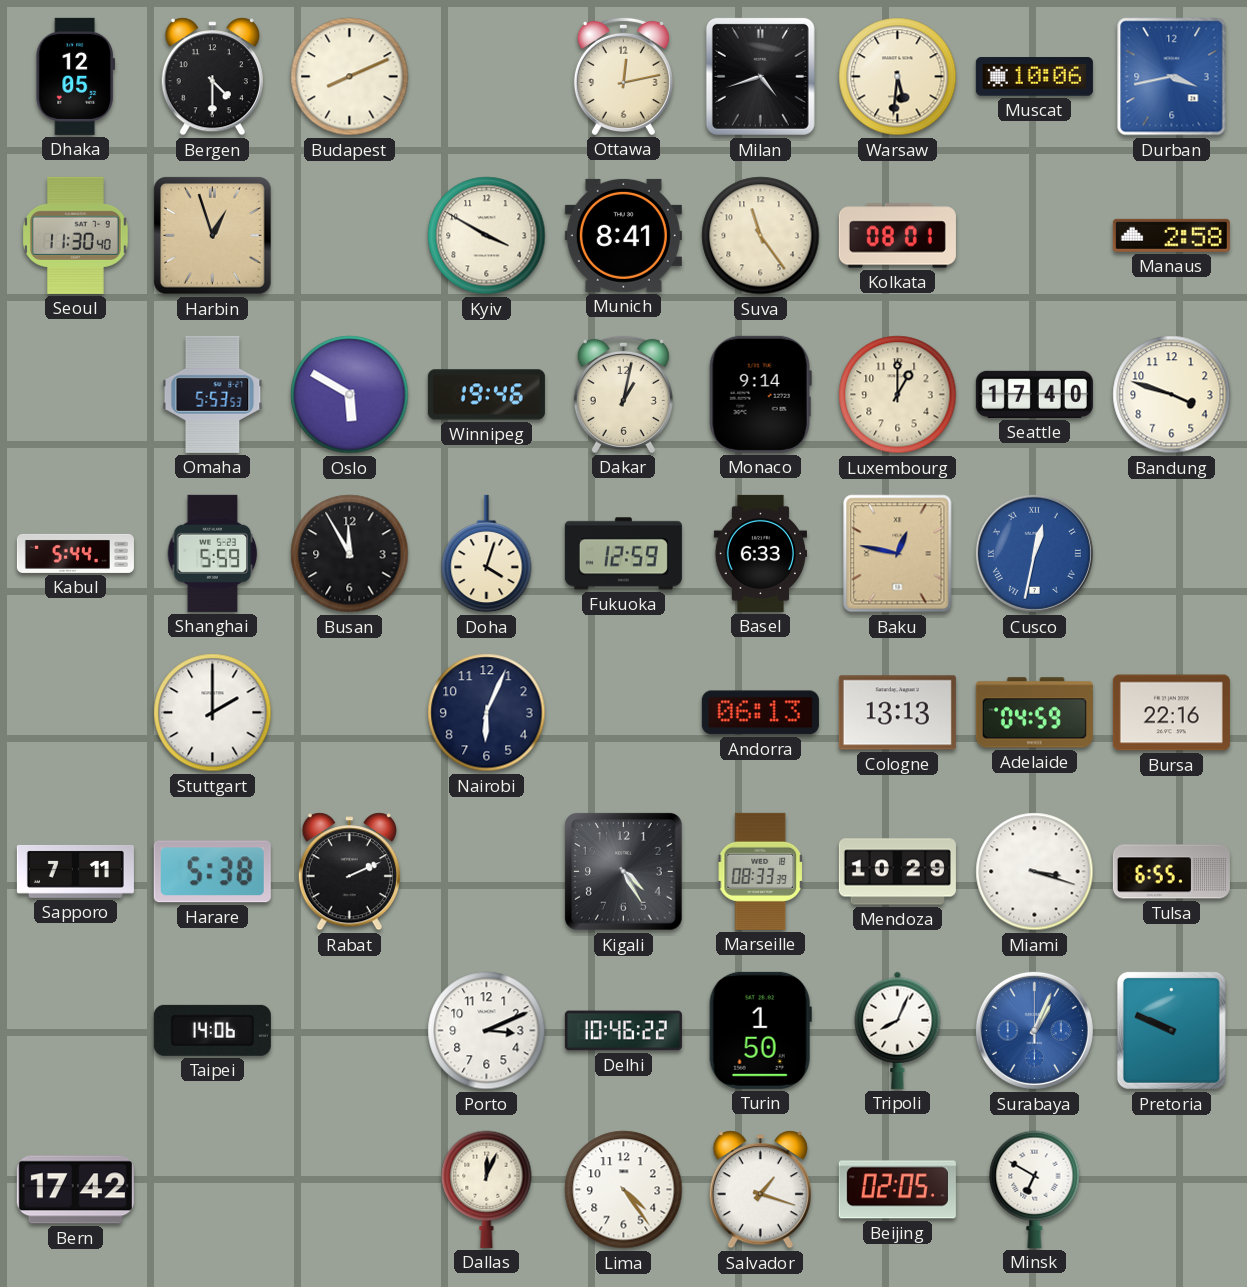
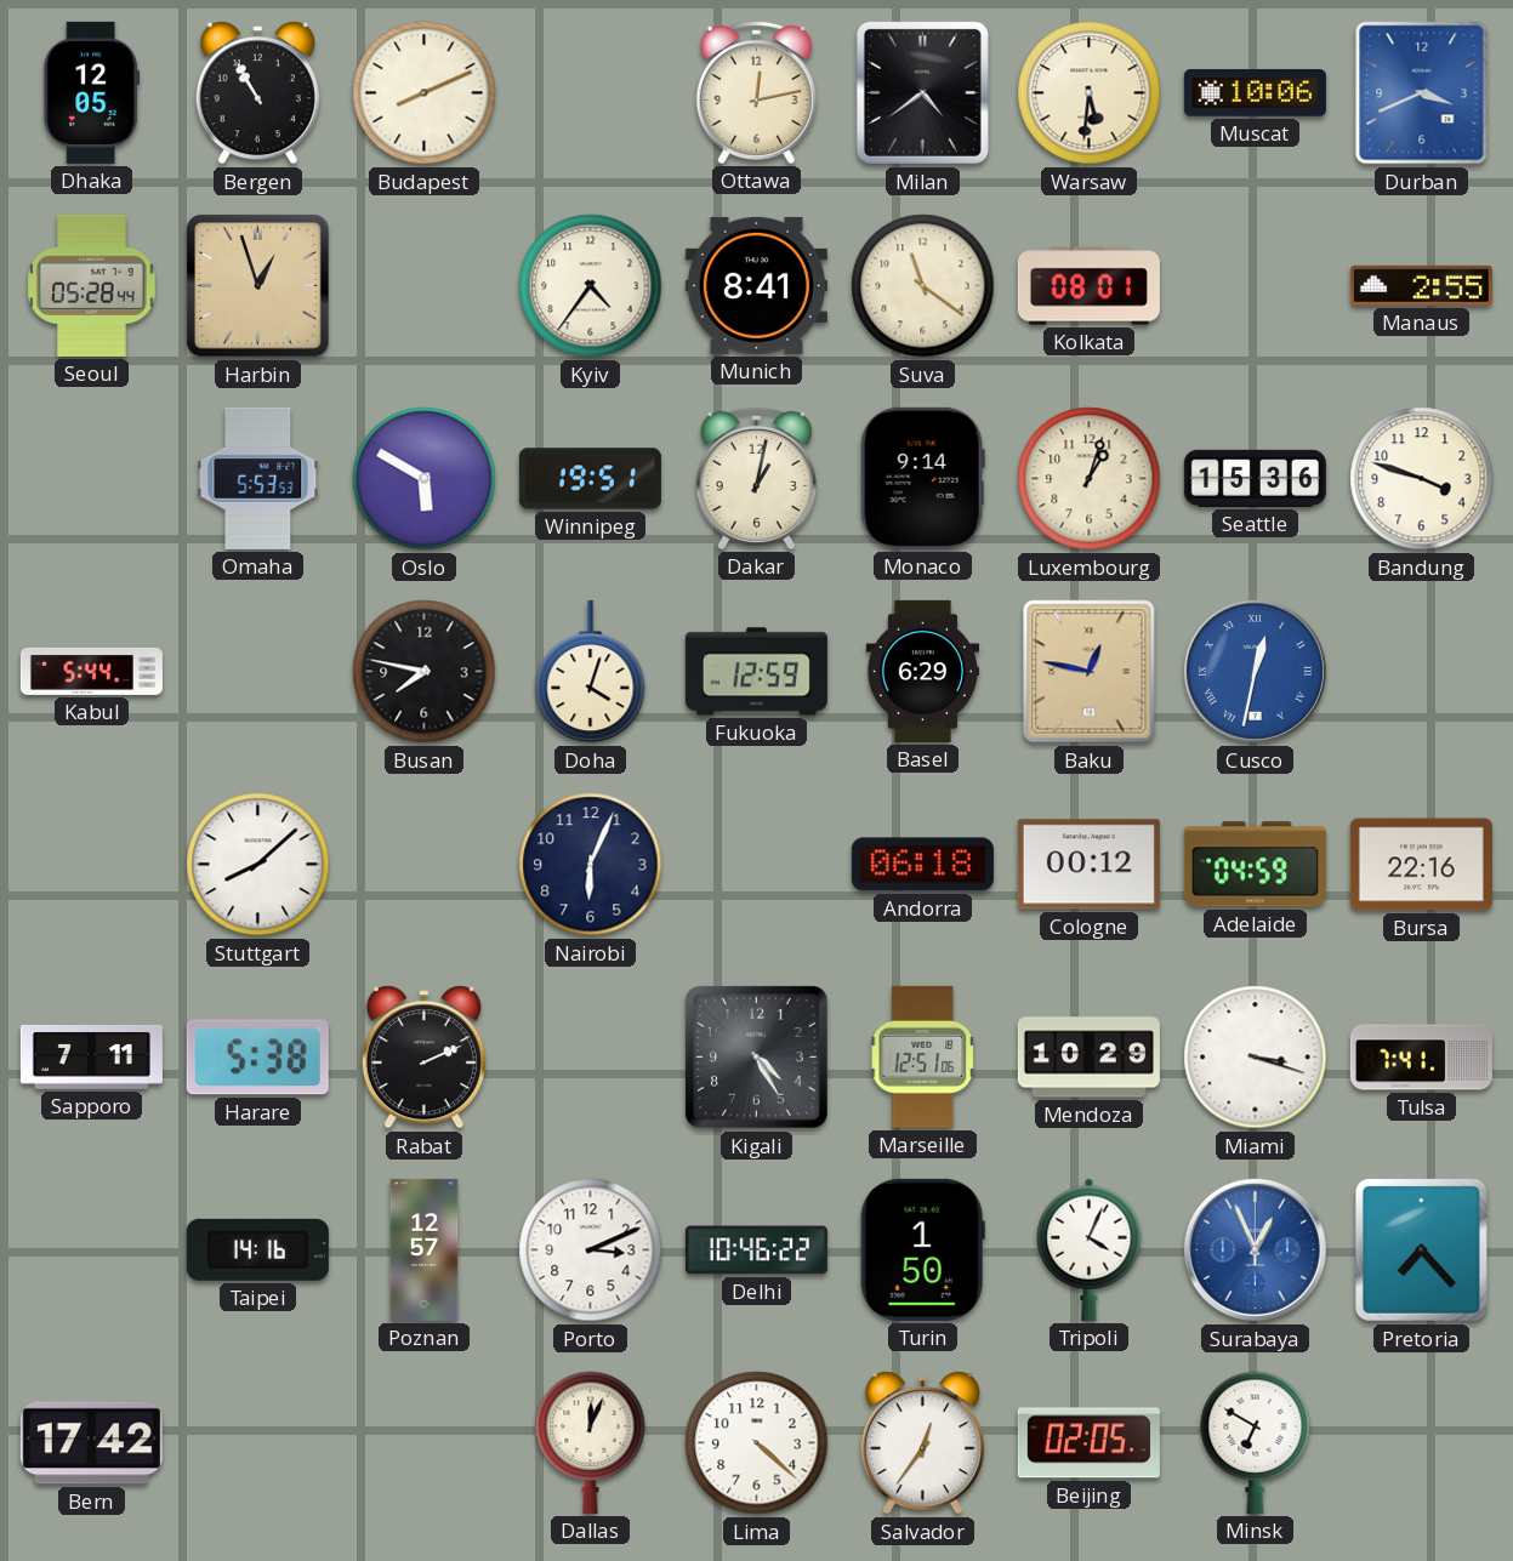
Bergen: 4:30 -> 10:55 (257, 93)
Milan: 4:42 -> 4:39 (922, 92)
Durban: 3:43 -> 3:41 (1422, 93)
Seoul: 11:30 -> 05:28 (92, 285)
Kyiv: 3:50 -> 4:36 (591, 286)
Suva: 11:24 -> 11:21 (923, 286)
Manaus: 2:58 -> 2:55 (1421, 285)
Winnipeg: 19:46 -> 19:51 (590, 479)
Luxembourg: 1:00 -> 1:03 (1090, 479)
Seattle: 17:40 -> 15:36 (1255, 478)
Shanghai: 5:59 -> none (213, 553)
Busan: 11:55 -> 7:47 (425, 672)
Basel: 6:33 -> 6:29 (922, 671)
Stuttgart: 2:00 -> 8:08 (258, 865)
Andorra: 06:13 -> 06:18 (922, 865)
Cologne: 13:13 -> 00:12 (1088, 865)
Marseille: 08:33 -> 12:51 (922, 1056)
Tulsa: 6:55 -> 7:41 (1421, 1058)
Taipei: 14:06 -> 14:16 (257, 1249)
Poznan: none -> 12:57 (425, 1249)
Tripoli: 8:04 -> 4:04 (1090, 1249)
Surabaya: 1:04 -> 12:56 (1255, 1249)
Pretoria: 9:49 -> 7:23 (1421, 1249)
Lima: 4:24 -> 4:22 (757, 1443)
Salvador: 1:18 -> 12:36 (922, 1443)
